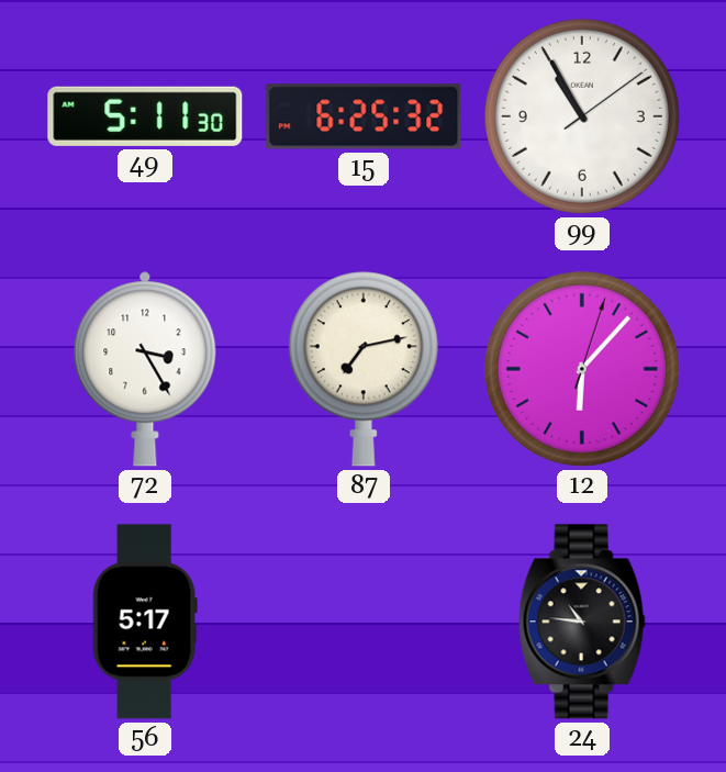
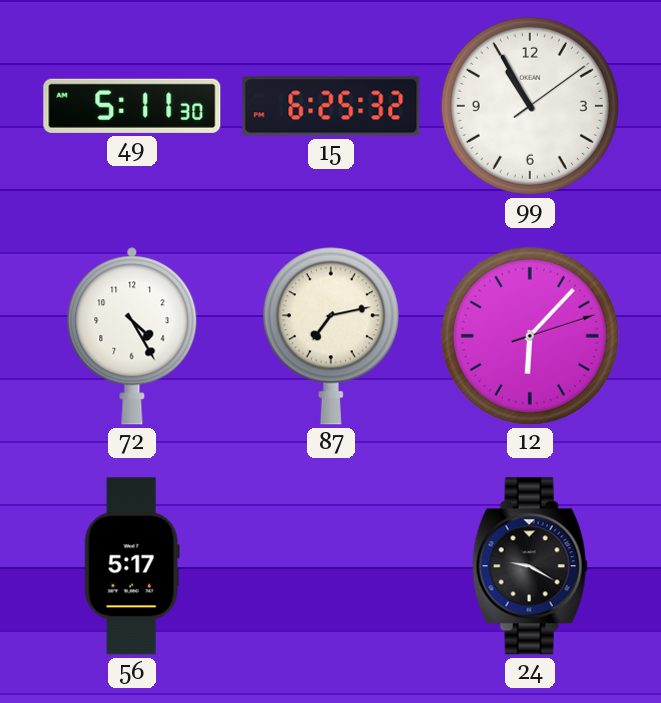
72: 3:25 -> 4:25 (132, 336)
12: 6:07:03 -> 6:07:12 (530, 336)
24: 10:46 -> 9:20 (530, 566)
